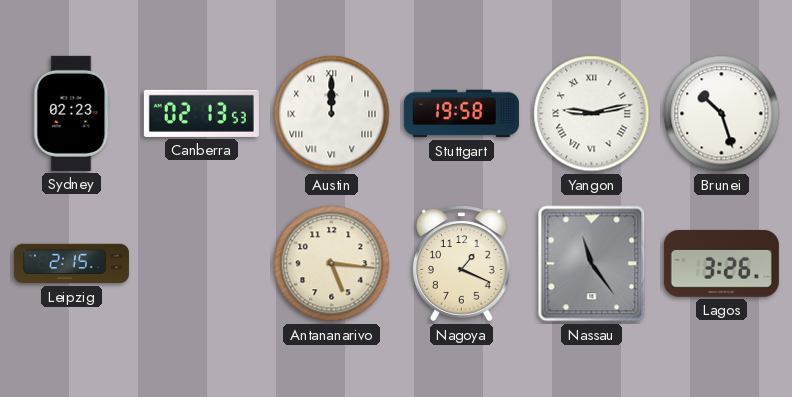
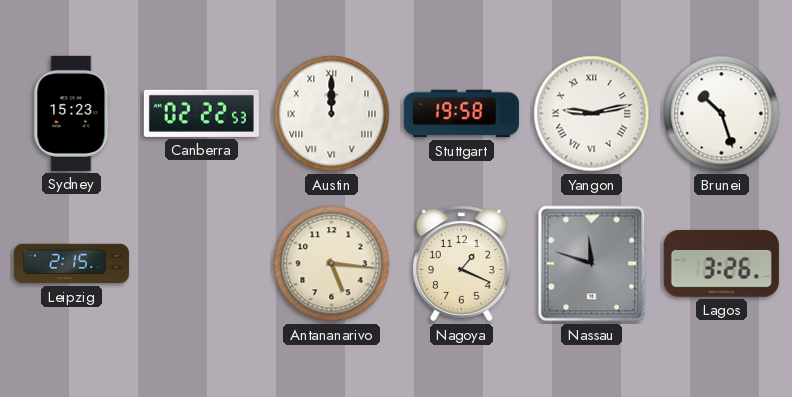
Sydney: 02:23 -> 15:23 (72, 113)
Canberra: 02:13 -> 02:22 (201, 113)
Nassau: 11:24 -> 11:48 (592, 264)
